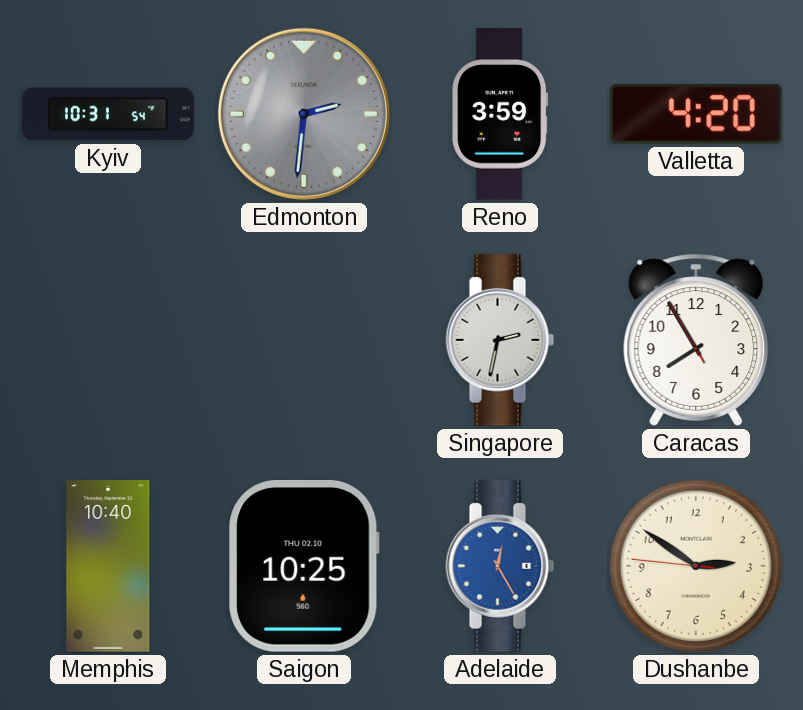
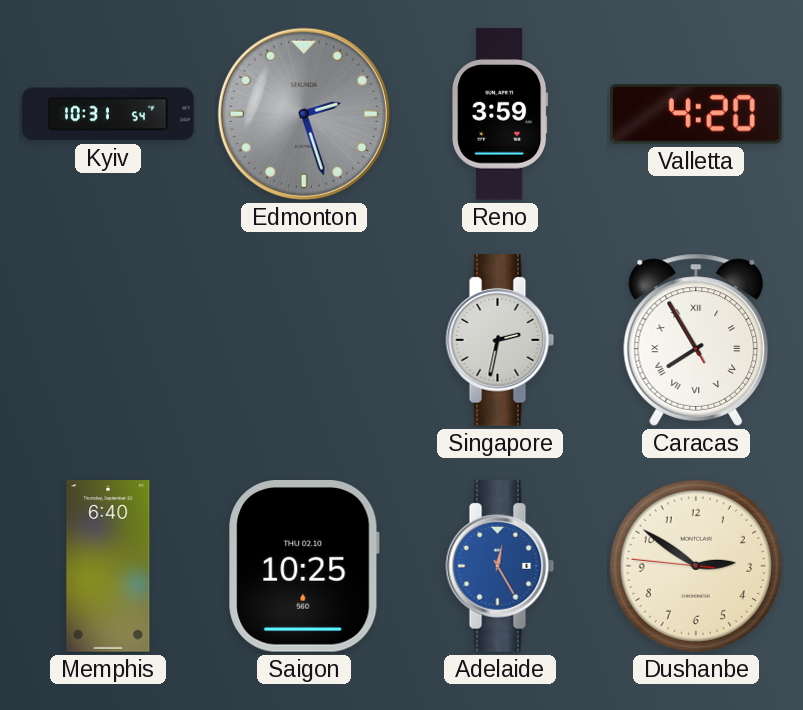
Edmonton: 2:31 -> 2:27 (304, 114)
Caracas numerals: Arabic -> Roman (696, 340)
Memphis: 10:40 -> 6:40 (108, 566)
